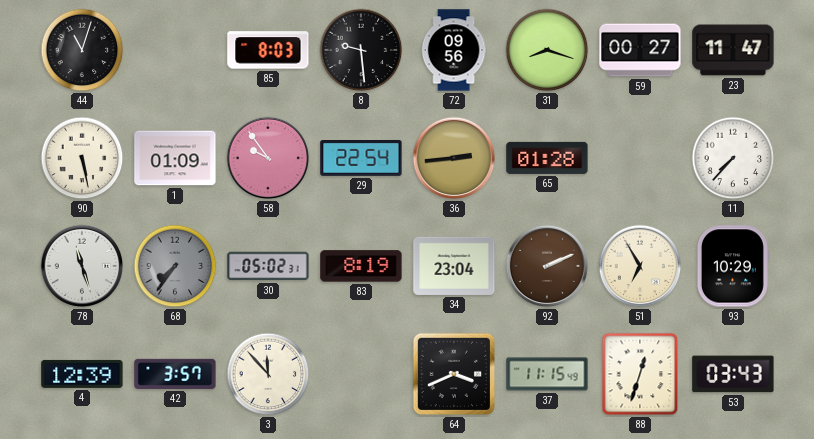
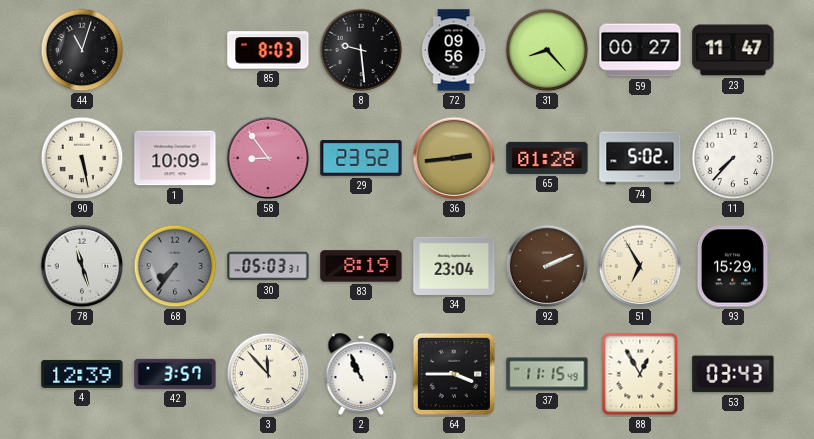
31: 8:18 -> 8:23 (547, 50)
1: 01:09 -> 10:09 (175, 158)
58: 9:54 -> 8:54 (268, 158)
29: 22:54 -> 23:52 (361, 159)
74: none -> 5:02 (640, 158)
30: 05:02 -> 05:03 (268, 266)
93: 10:29 -> 15:29 (732, 266)
2: none -> 10:56 (361, 374)
64: 3:41 -> 3:45 (454, 374)
88: 12:33 -> 12:55 (640, 374)
